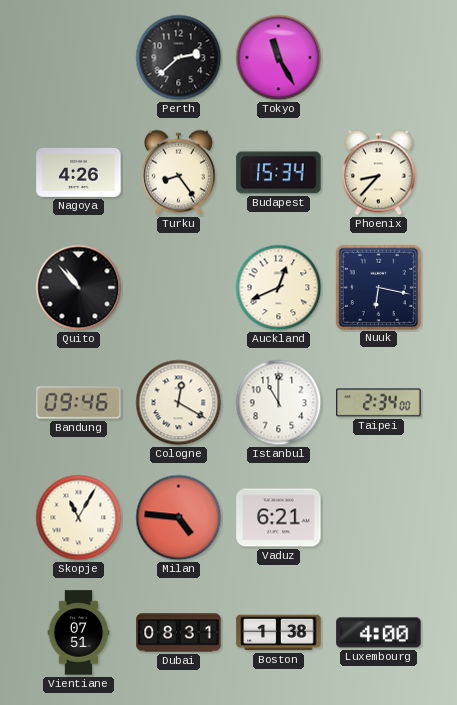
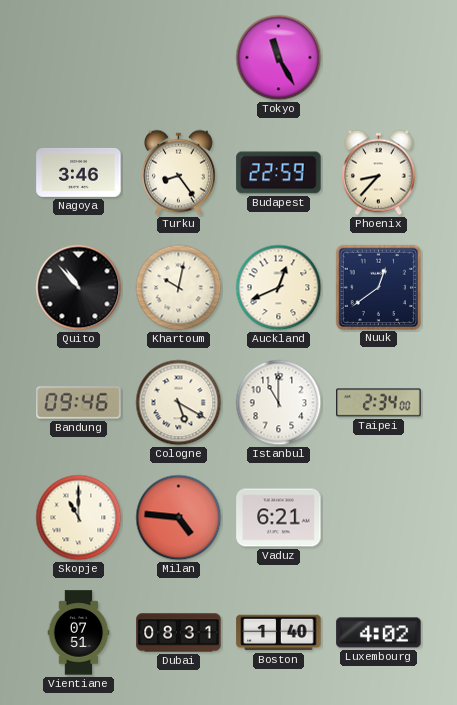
Perth: 2:38 -> none (179, 58)
Nagoya: 4:26 -> 3:46 (79, 172)
Budapest: 15:34 -> 22:59 (279, 173)
Khartoum: none -> 10:02 (179, 288)
Nuuk: 6:17 -> 12:39 (378, 287)
Cologne: 12:20 -> 5:20 (179, 403)
Skopje: 11:05 -> 11:00 (79, 518)
Boston: 1:38 -> 1:40 (279, 633)
Luxembourg: 4:00 -> 4:02 (379, 633)
